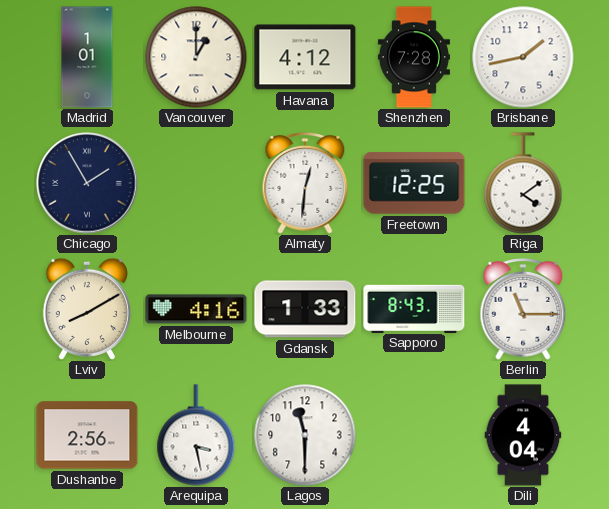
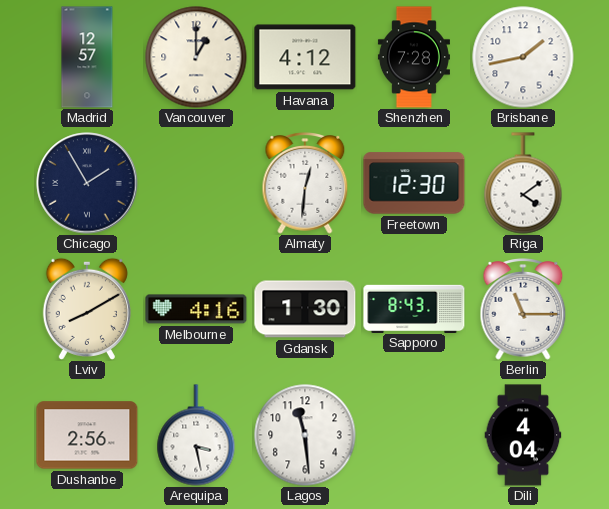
Madrid: 1:01 -> 12:57 (87, 57)
Freetown: 12:25 -> 12:30 (414, 183)
Gdansk: 1:33 -> 1:30 (305, 309)
Lagos: 11:30 -> 11:29 (305, 435)
